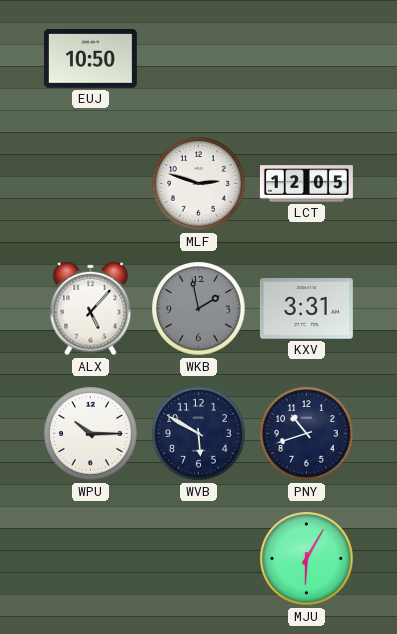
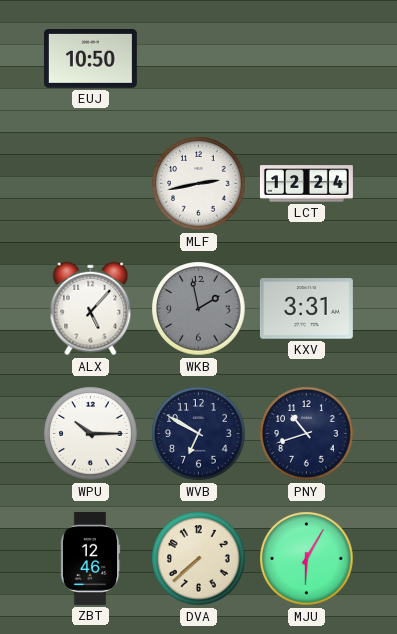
MLF: 2:48 -> 2:43 (199, 184)
LCT: 12:05 -> 12:24 (306, 184)
WVB: 5:50 -> 6:50 (199, 434)
ZBT: none -> 12:46 (90, 558)
DVA: none -> 7:38 (199, 559)
